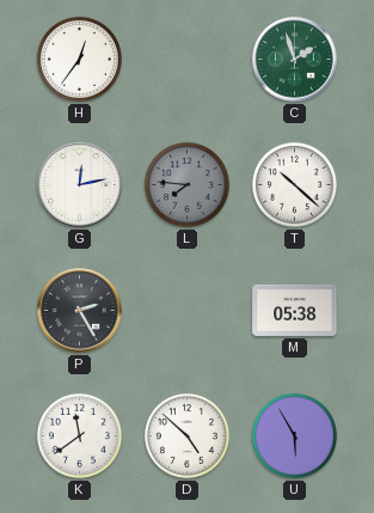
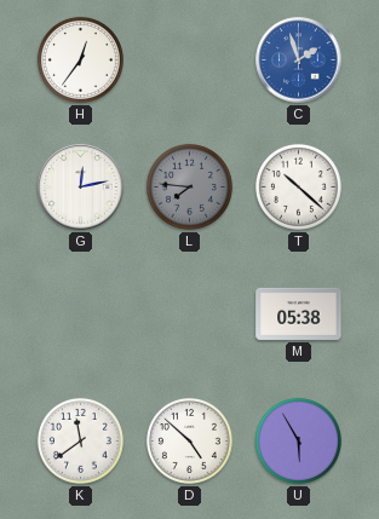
C dial: green -> blue (299, 60)
P: 2:25 -> none (80, 311)
